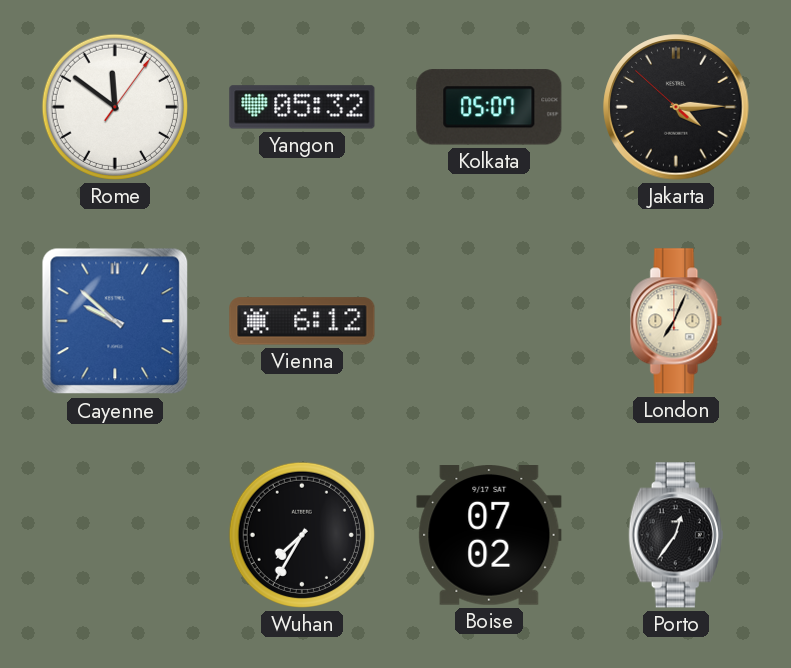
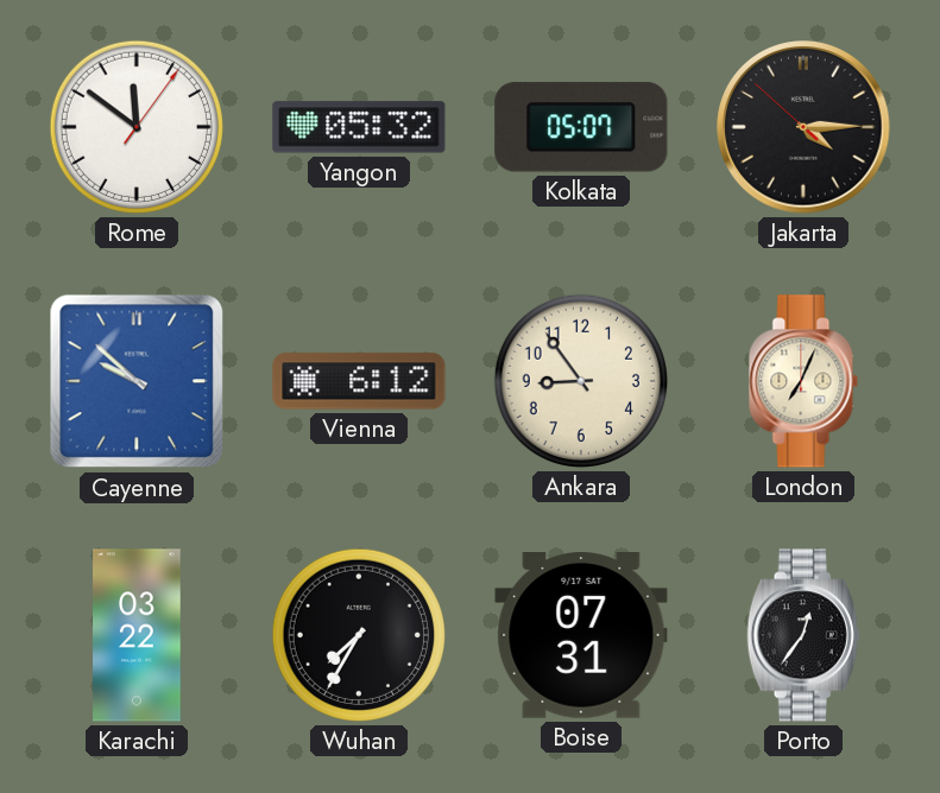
Ankara: none -> 8:54 (581, 381)
Karachi: none -> 03:22 (137, 635)
Boise: 07:02 -> 07:31 (581, 636)
